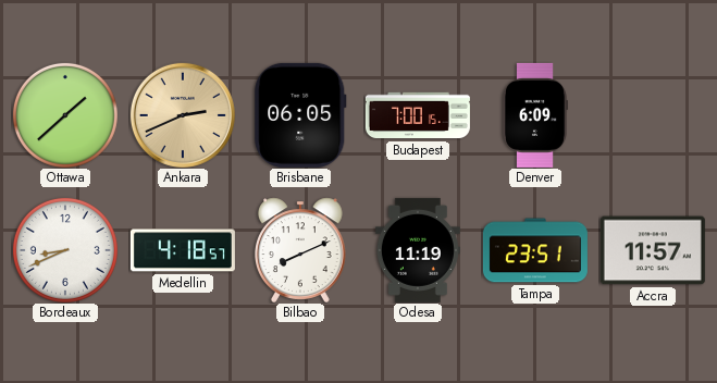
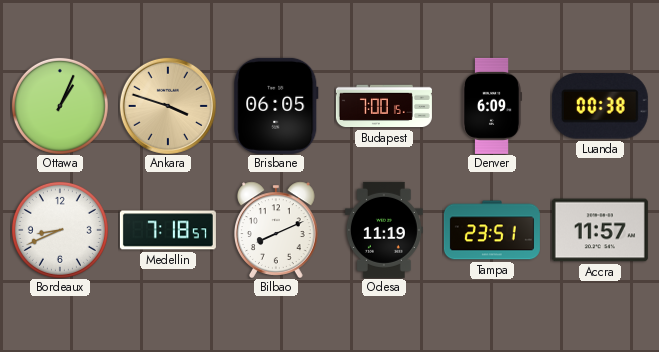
Ottawa: 1:38 -> 1:04 (60, 106)
Ankara: 2:41 -> 3:48 (168, 106)
Luanda: none -> 00:38 (600, 106)
Medellin: 4:18 -> 7:18 (168, 230)
